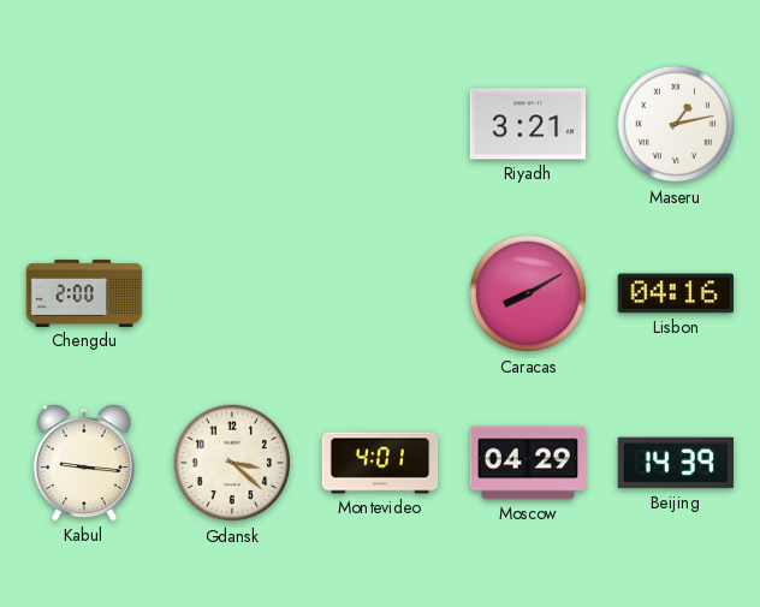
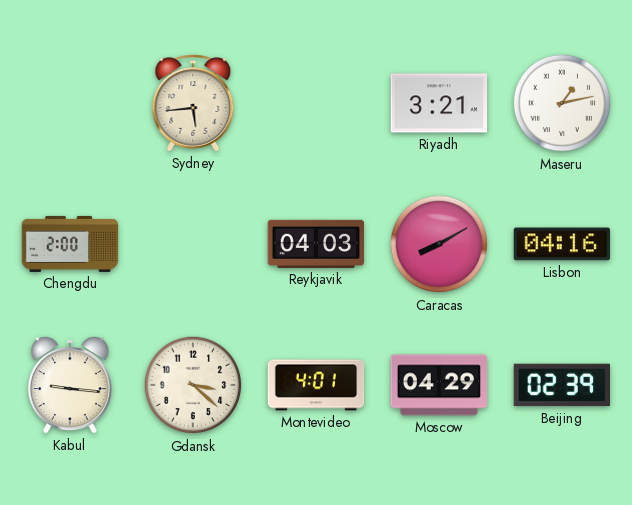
Sydney: none -> 5:44 (193, 103)
Reykjavik: none -> 04:03 (316, 244)
Beijing: 14:39 -> 02:39 (562, 385)
